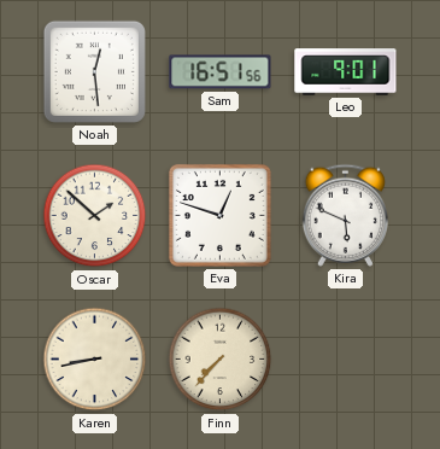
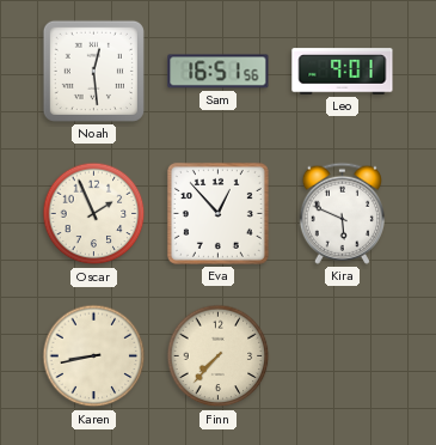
Oscar: 1:52 -> 1:56 (94, 214)
Eva: 12:48 -> 12:53 (217, 213)
